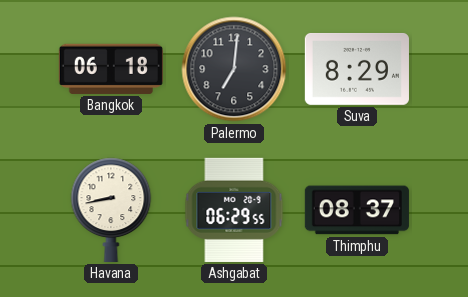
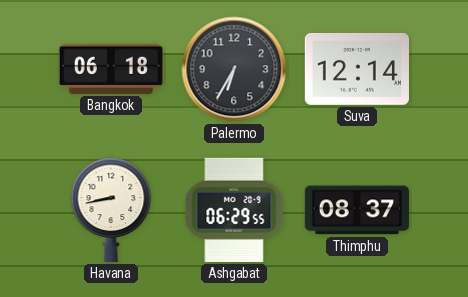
Palermo: 7:01 -> 6:35 (234, 69)
Suva: 8:29 -> 12:14 (357, 69)
